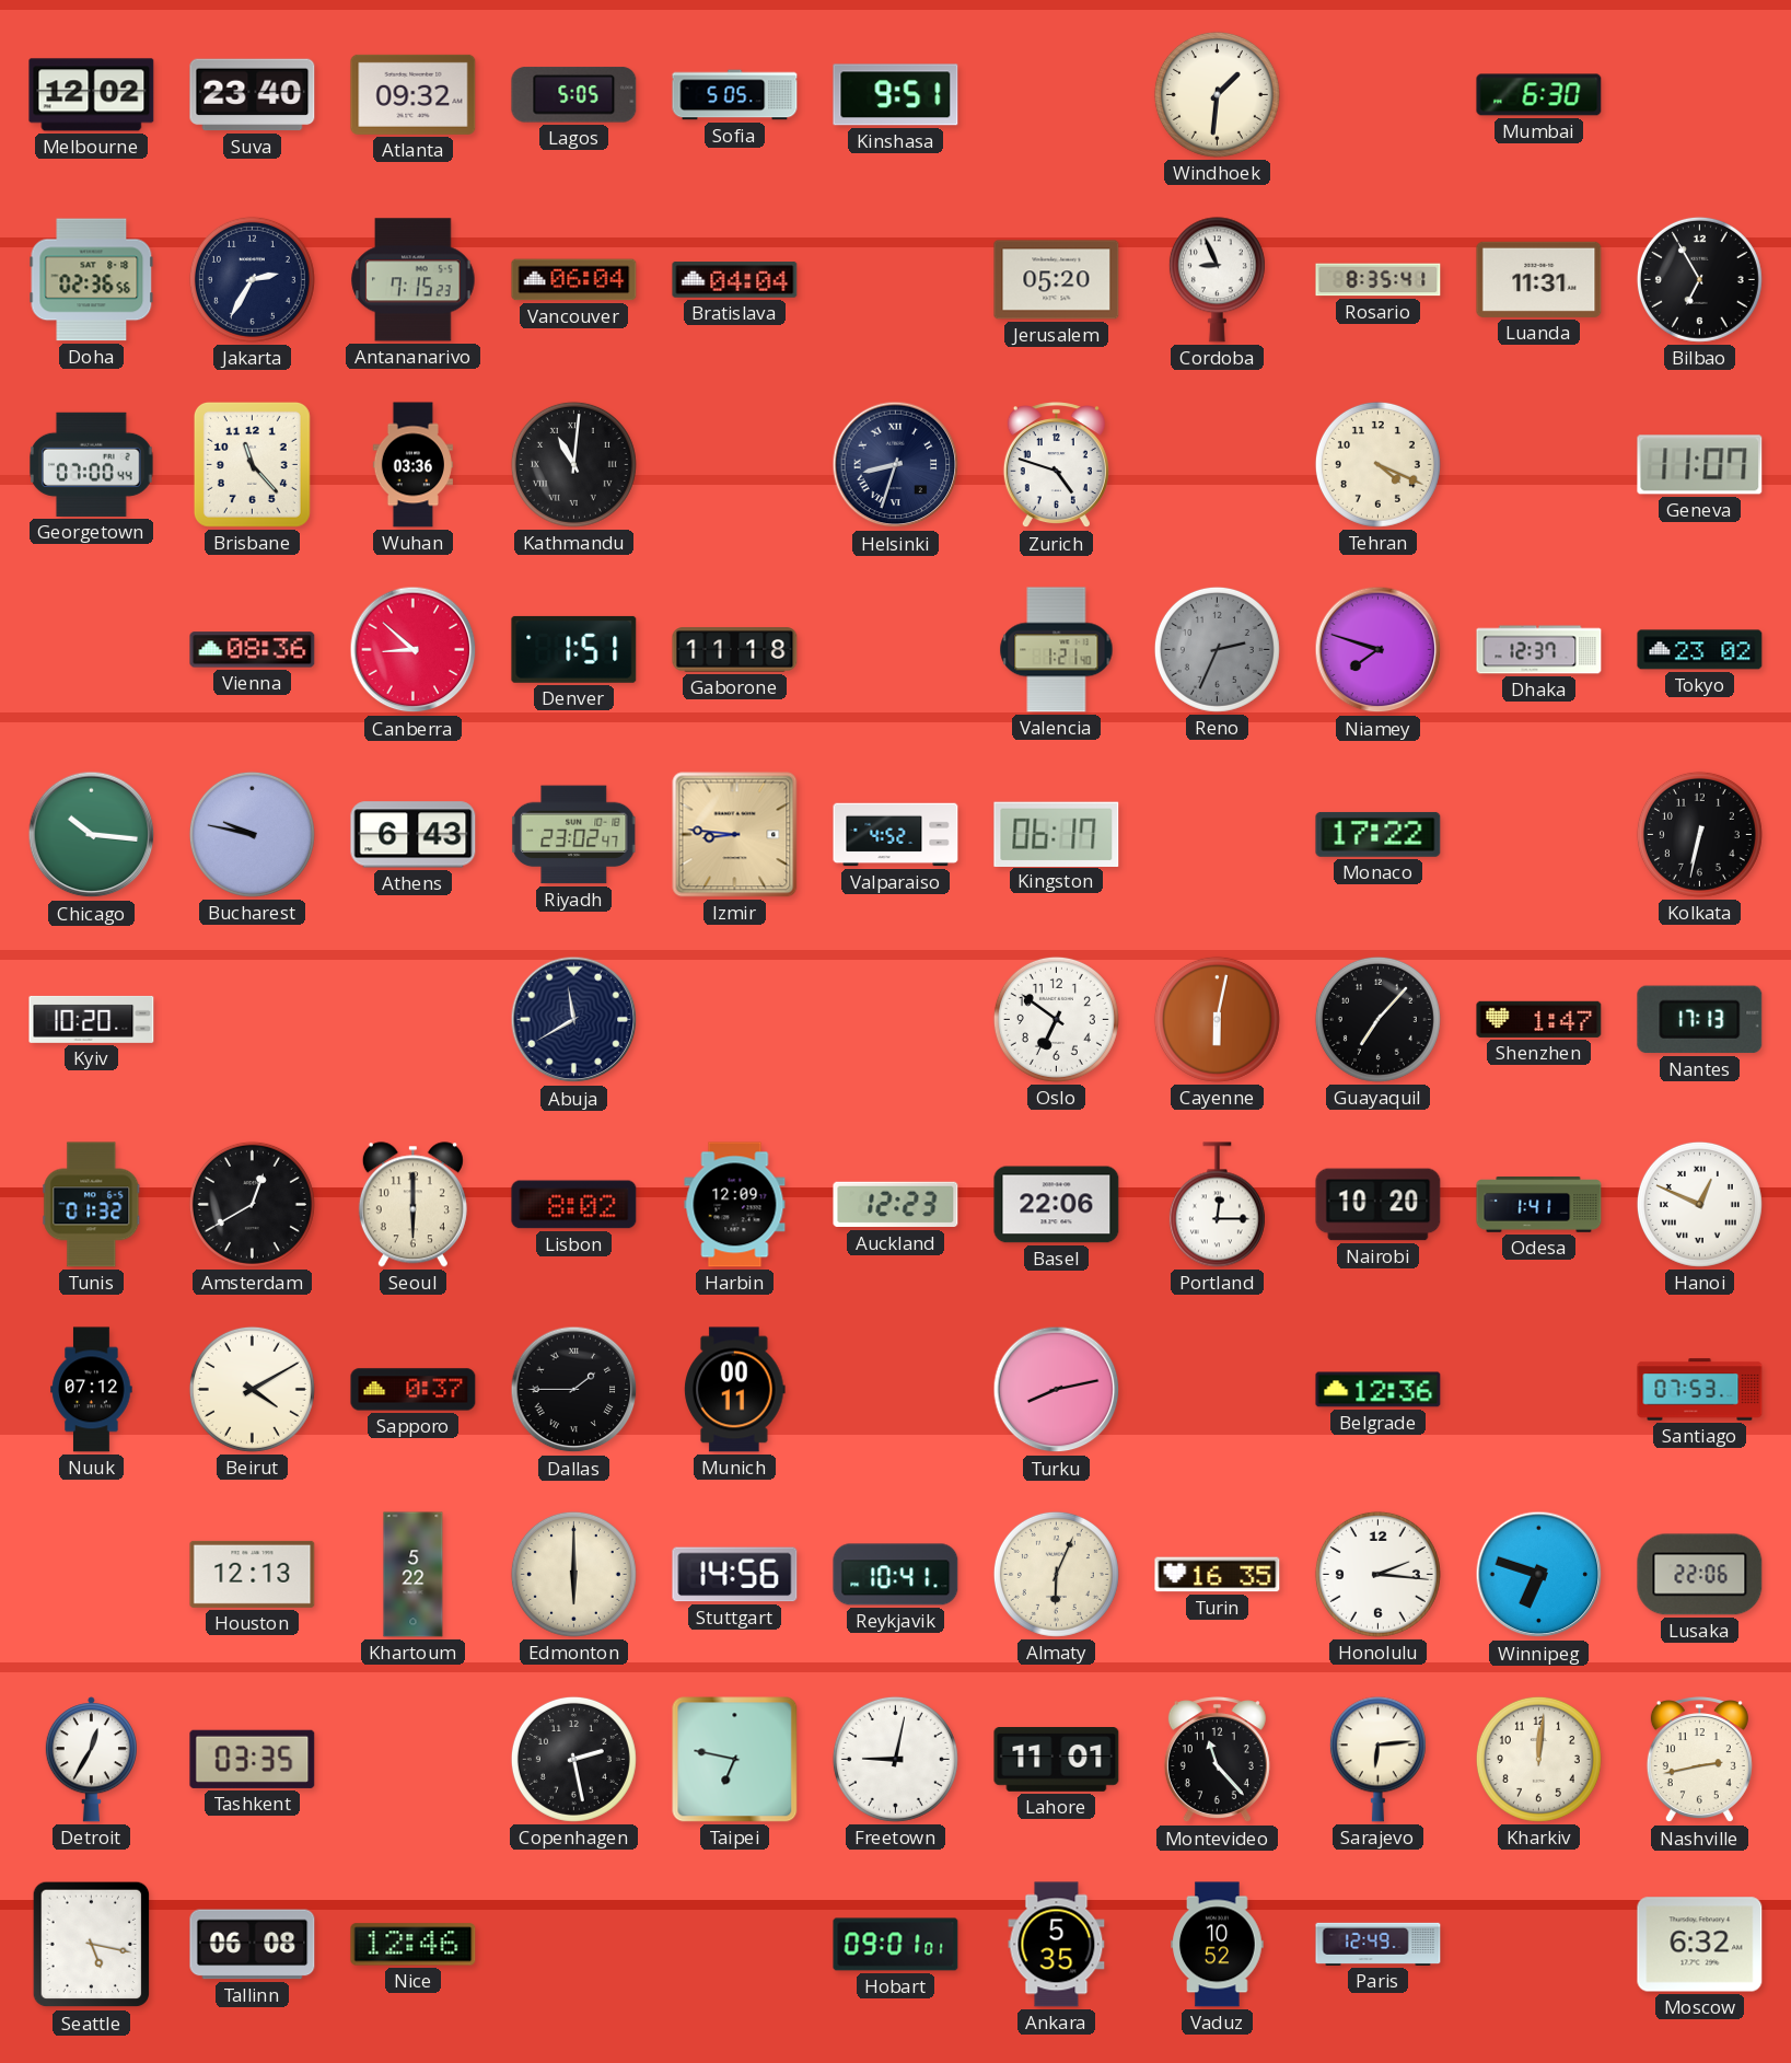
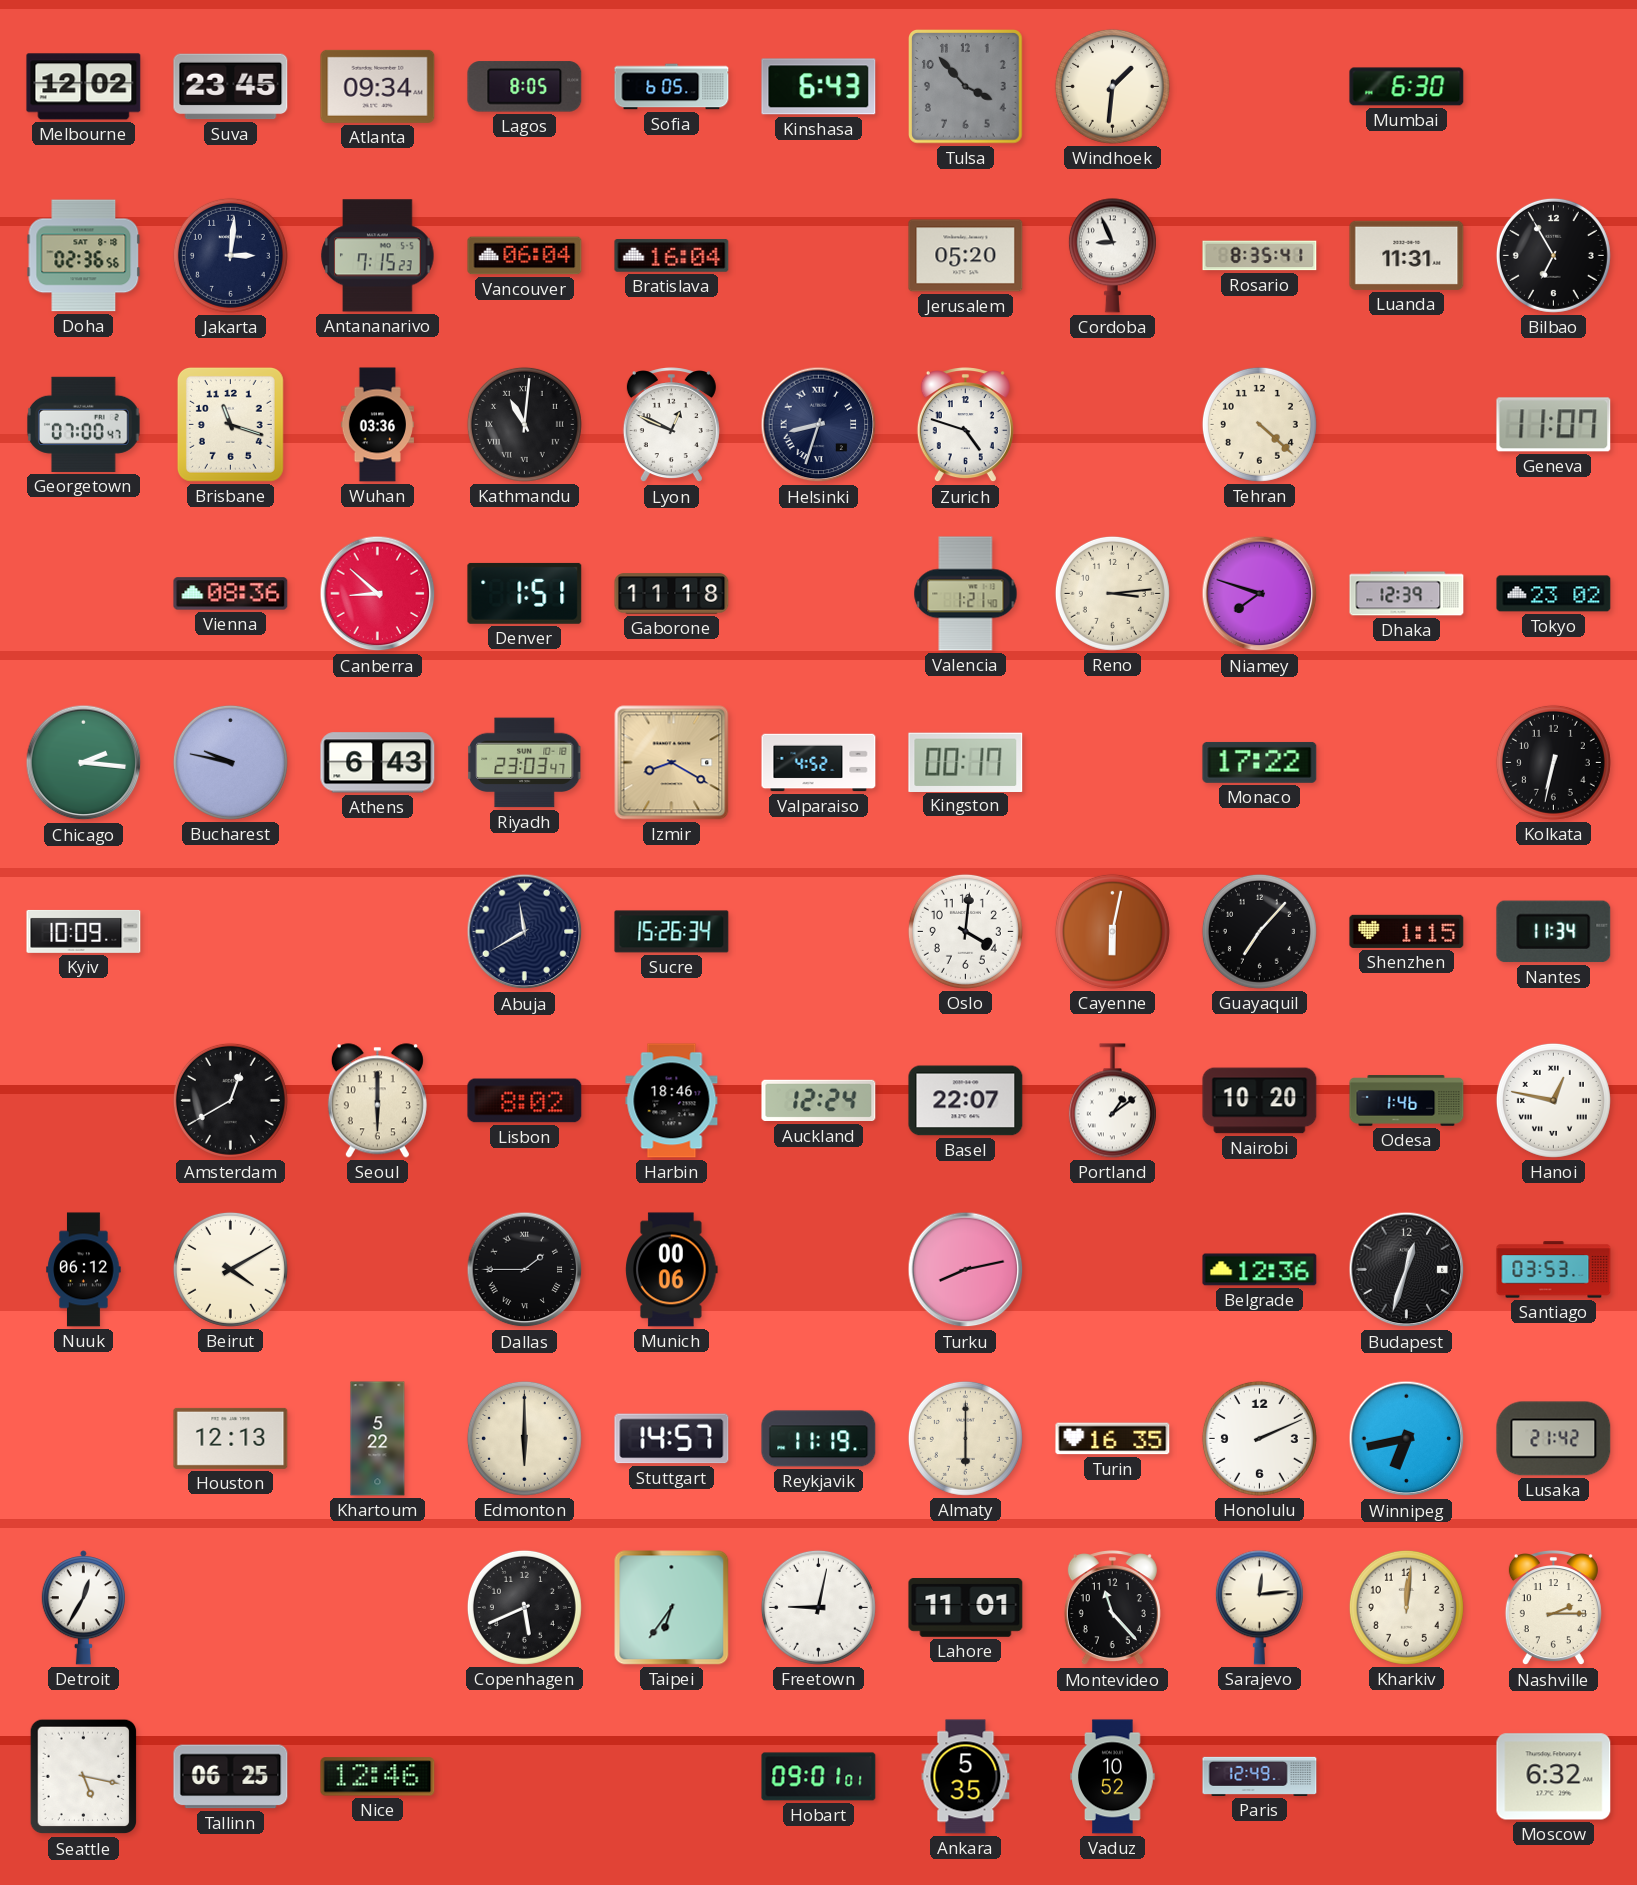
Suva: 23:40 -> 23:45 (231, 87)
Atlanta: 09:32 -> 09:34 (378, 86)
Lagos: 5:05 -> 8:05 (525, 87)
Sofia: 5:05 -> 6:05 (672, 87)
Kinshasa: 9:51 -> 6:43 (819, 87)
Tulsa: none -> 3:53 (966, 87)
Jakarta: 2:35 -> 3:01 (230, 255)
Bratislava: 04:04 -> 16:04 (672, 256)
Georgetown: 07:00:44 -> 07:00:47 (84, 424)
Brisbane: 11:23 -> 11:18 (230, 424)
Lyon: none -> 12:49 (671, 425)
Tehran: 4:19 -> 4:22 (1259, 424)
Reno: 2:34 -> 3:14 (1112, 593)
Reno dial: grey -> cream (1112, 593)
Dhaka: 12:37 -> 12:39 (1407, 594)
Chicago: 10:16 -> 2:16 (84, 763)
Riyadh: 23:02 -> 23:03 (525, 763)
Izmir: 8:46 -> 8:20 (672, 763)
Kingston: 06:17 -> 00:17 (966, 762)
Kyiv: 10:20 -> 10:09 (84, 931)
Sucre: none -> 15:26 (672, 932)
Oslo: 6:51 -> 4:01 (965, 931)
Shenzhen: 1:47 -> 1:15 (1407, 931)
Nantes: 17:13 -> 11:34 (1554, 932)
Tunis: 01:32 -> none (92, 1205)
Harbin: 12:09 -> 18:46 (672, 1101)
Auckland: 12:23 -> 12:24 (819, 1101)
Basel: 22:06 -> 22:07 (966, 1101)
Portland: 12:15 -> 1:09 (1112, 1101)
Odesa: 1:41 -> 1:46 (1407, 1101)
Hanoi: 12:49 -> 12:47 (1553, 1100)
Nuuk: 07:12 -> 06:12 (84, 1270)
Sapporo: 0:37 -> none (414, 1390)
Munich: 00:11 -> 00:06 (672, 1270)
Budapest: none -> 12:33 (1407, 1270)
Santiago: 07:53 -> 03:53 (1554, 1270)
Stuttgart: 14:56 -> 14:57 (672, 1439)
Reykjavik: 10:41 -> 11:19 (819, 1439)
Almaty: 6:04 -> 6:00 (965, 1438)
Honolulu: 2:16 -> 2:11 (1259, 1438)
Winnipeg: 6:48 -> 6:43 (1407, 1439)
Lusaka: 22:06 -> 21:42 (1554, 1439)
Tashkent: 03:35 -> none (253, 1759)
Copenhagen: 2:28 -> 5:41 (524, 1607)
Taipei: 6:47 -> 6:36 (672, 1608)
Sarajevo: 6:14 -> 12:14 (1259, 1608)
Nashville: 2:43 -> 2:15 (1553, 1608)
Tallinn: 06:08 -> 06:25 (231, 1777)
